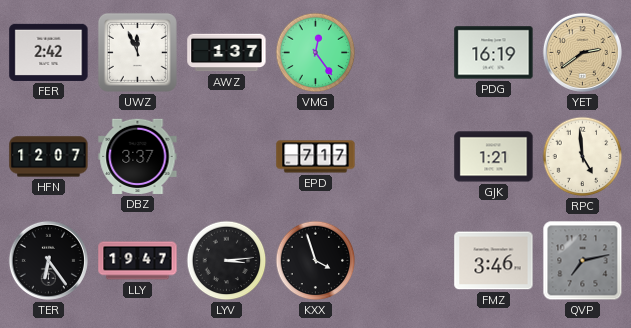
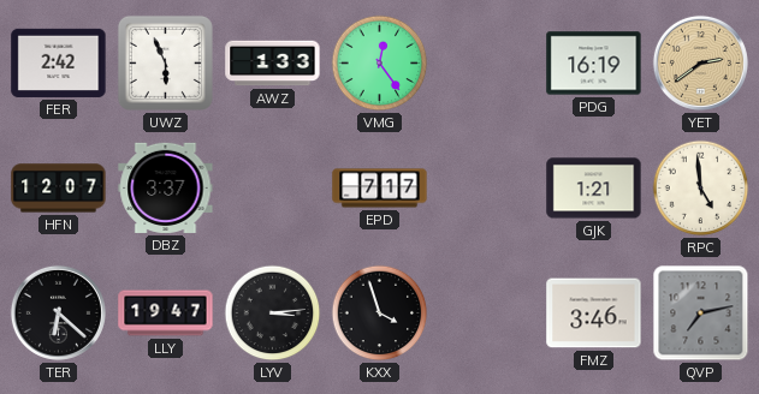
UWZ: 11:56 -> 5:56 (165, 62)
AWZ: 1:37 -> 1:33 (273, 64)
TER: 6:24 -> 6:22 (58, 312)
